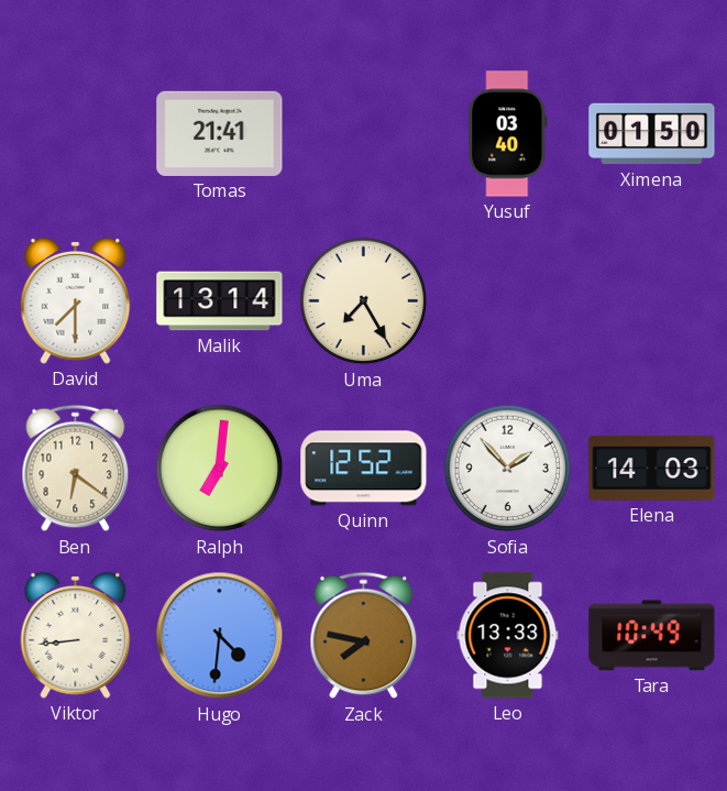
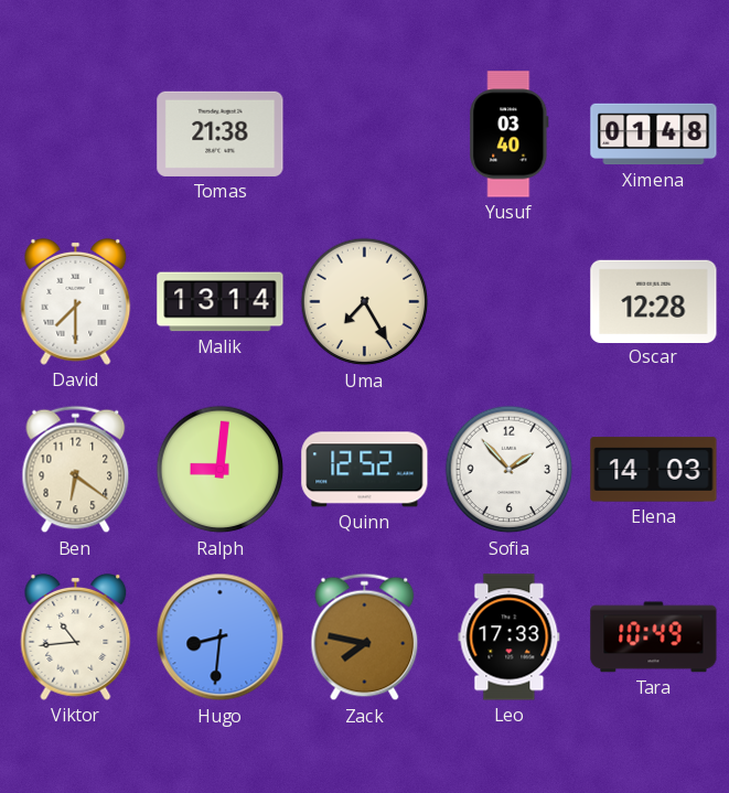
Tomas: 21:41 -> 21:38 (221, 133)
Ximena: 01:50 -> 01:48 (654, 135)
Oscar: none -> 12:28 (654, 301)
Ralph: 7:01 -> 9:01 (221, 470)
Viktor: 8:44 -> 10:44 (76, 636)
Hugo: 4:31 -> 8:31 (221, 637)
Leo: 13:33 -> 17:33 (510, 637)
